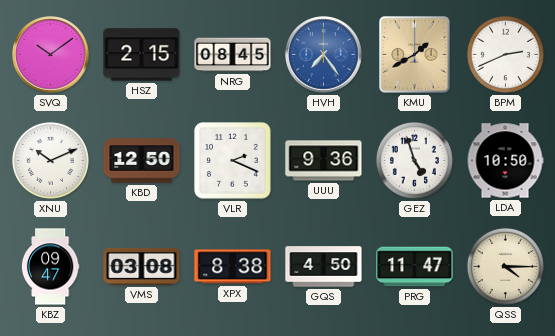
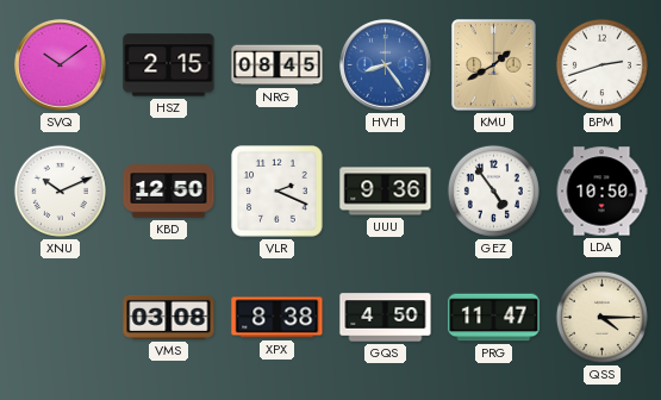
HVH: 7:24 -> 8:24 (386, 65)
BPM: 2:41 -> 2:42 (601, 64)
GEZ: 4:57 -> 4:54 (493, 190)
KBZ: 09:47 -> none (50, 267)
